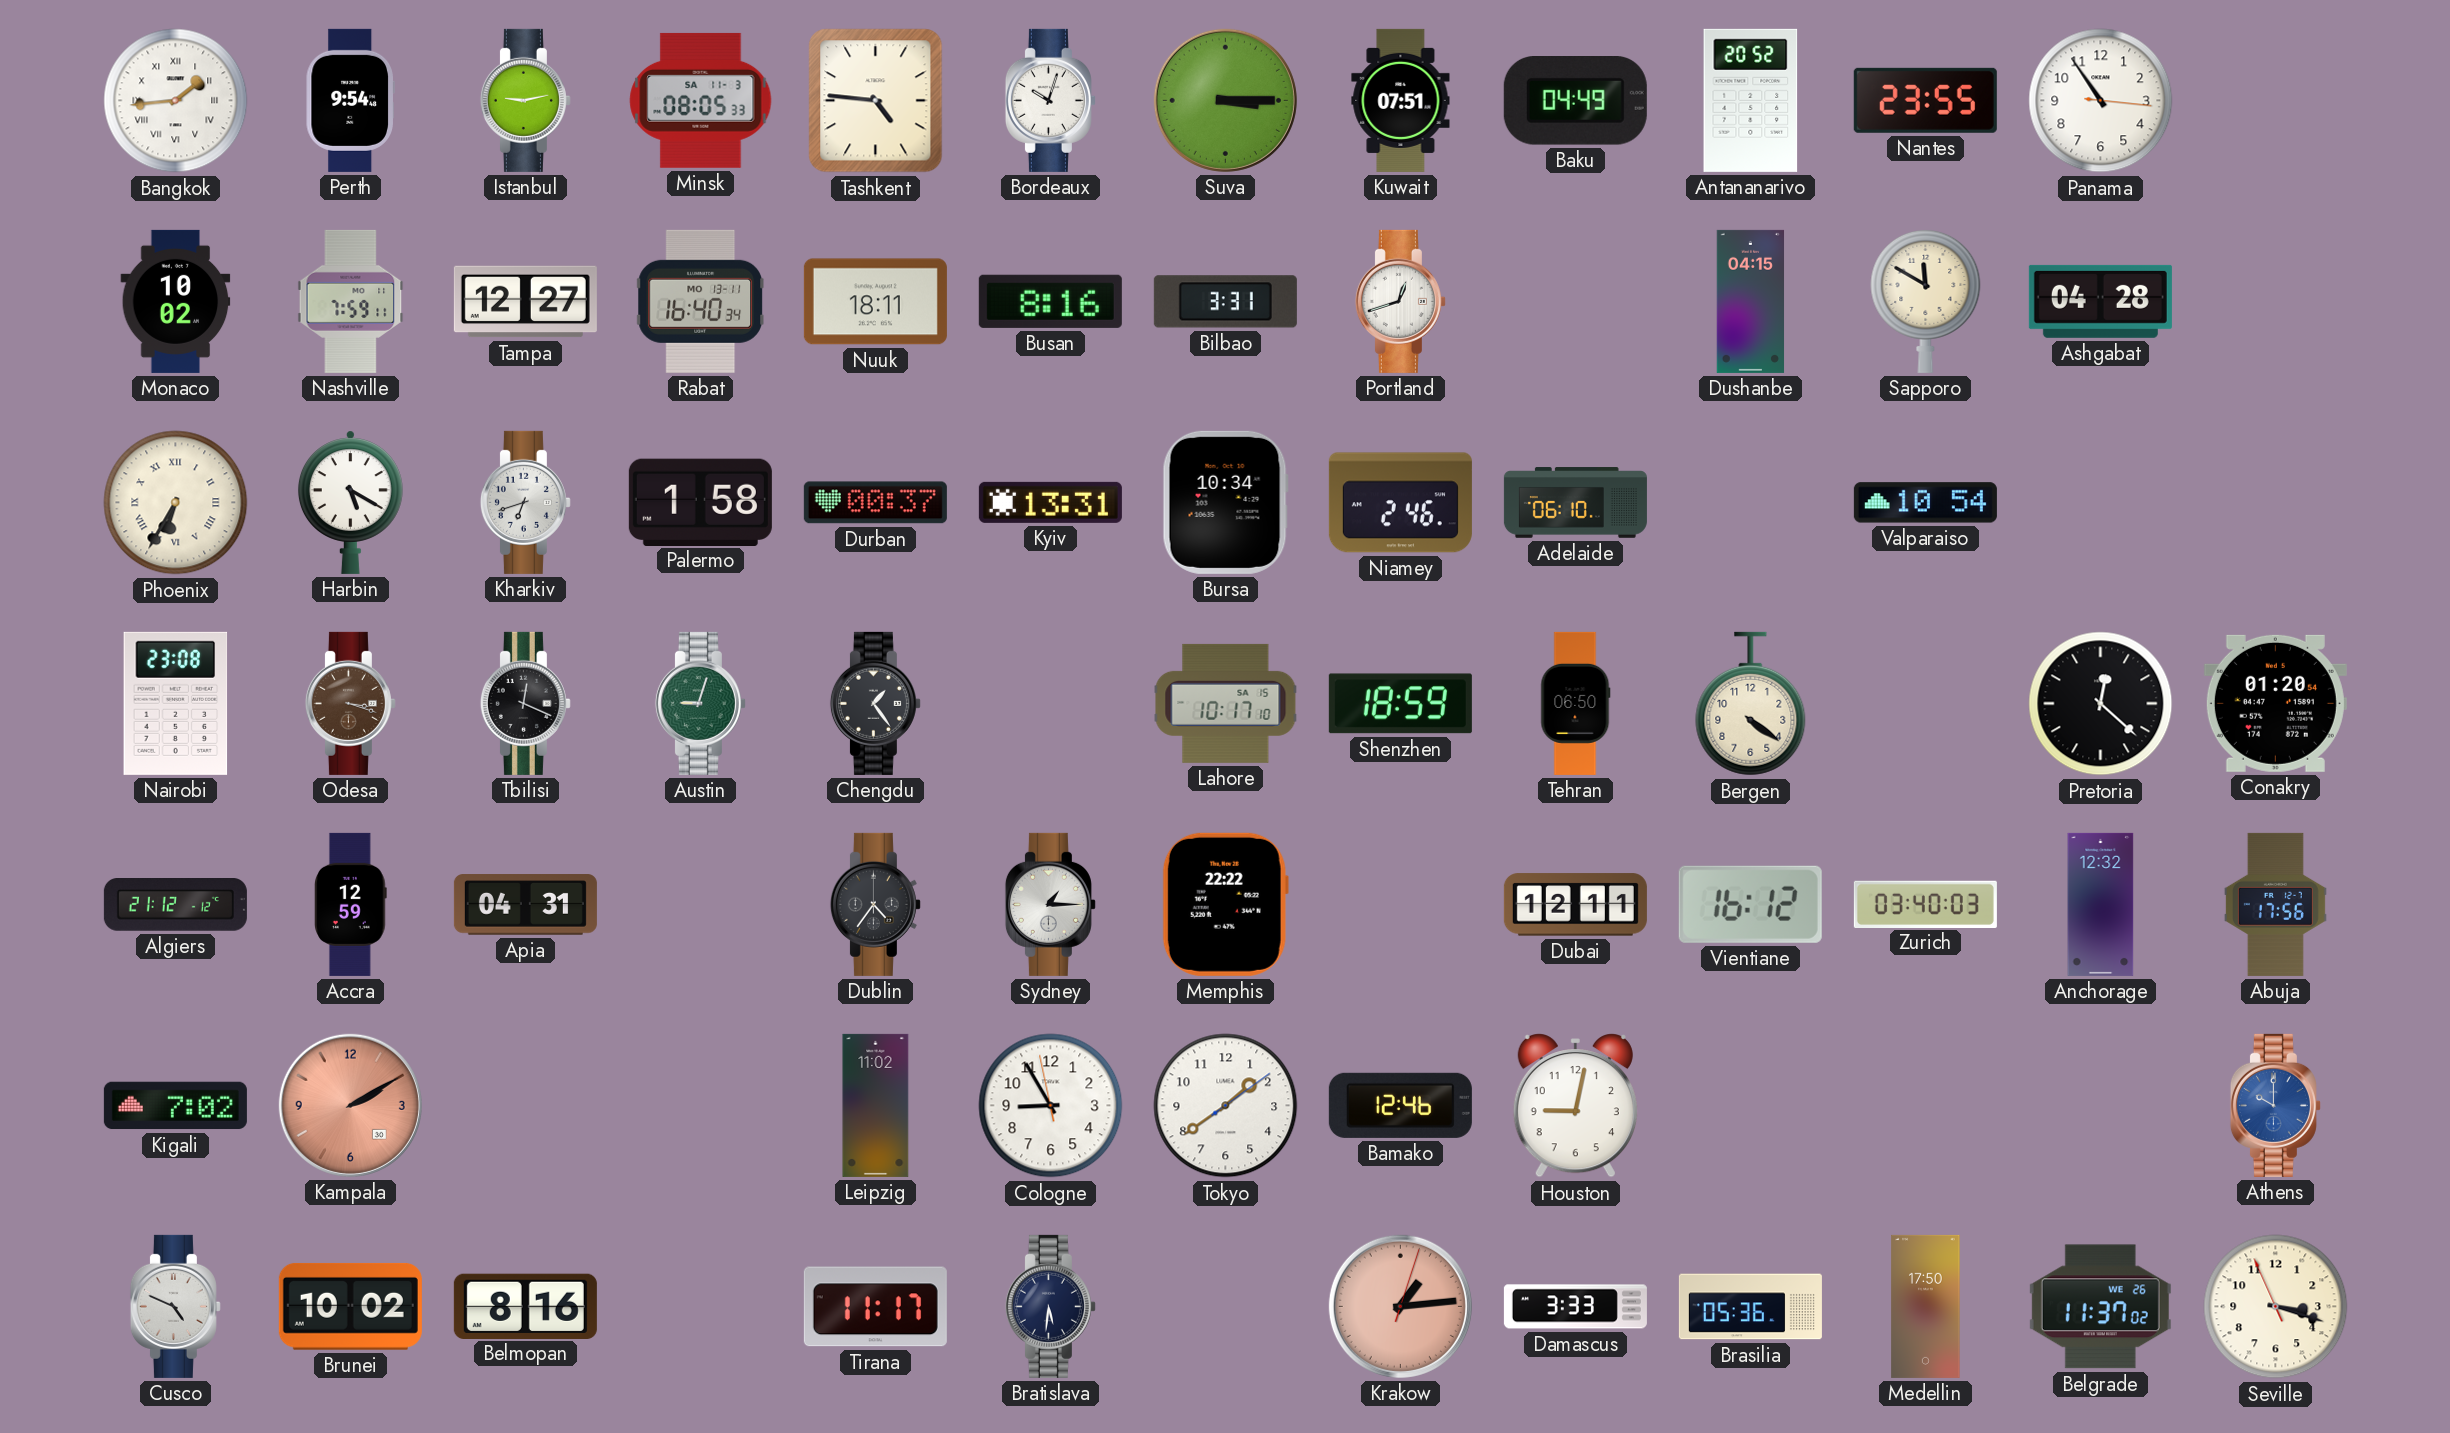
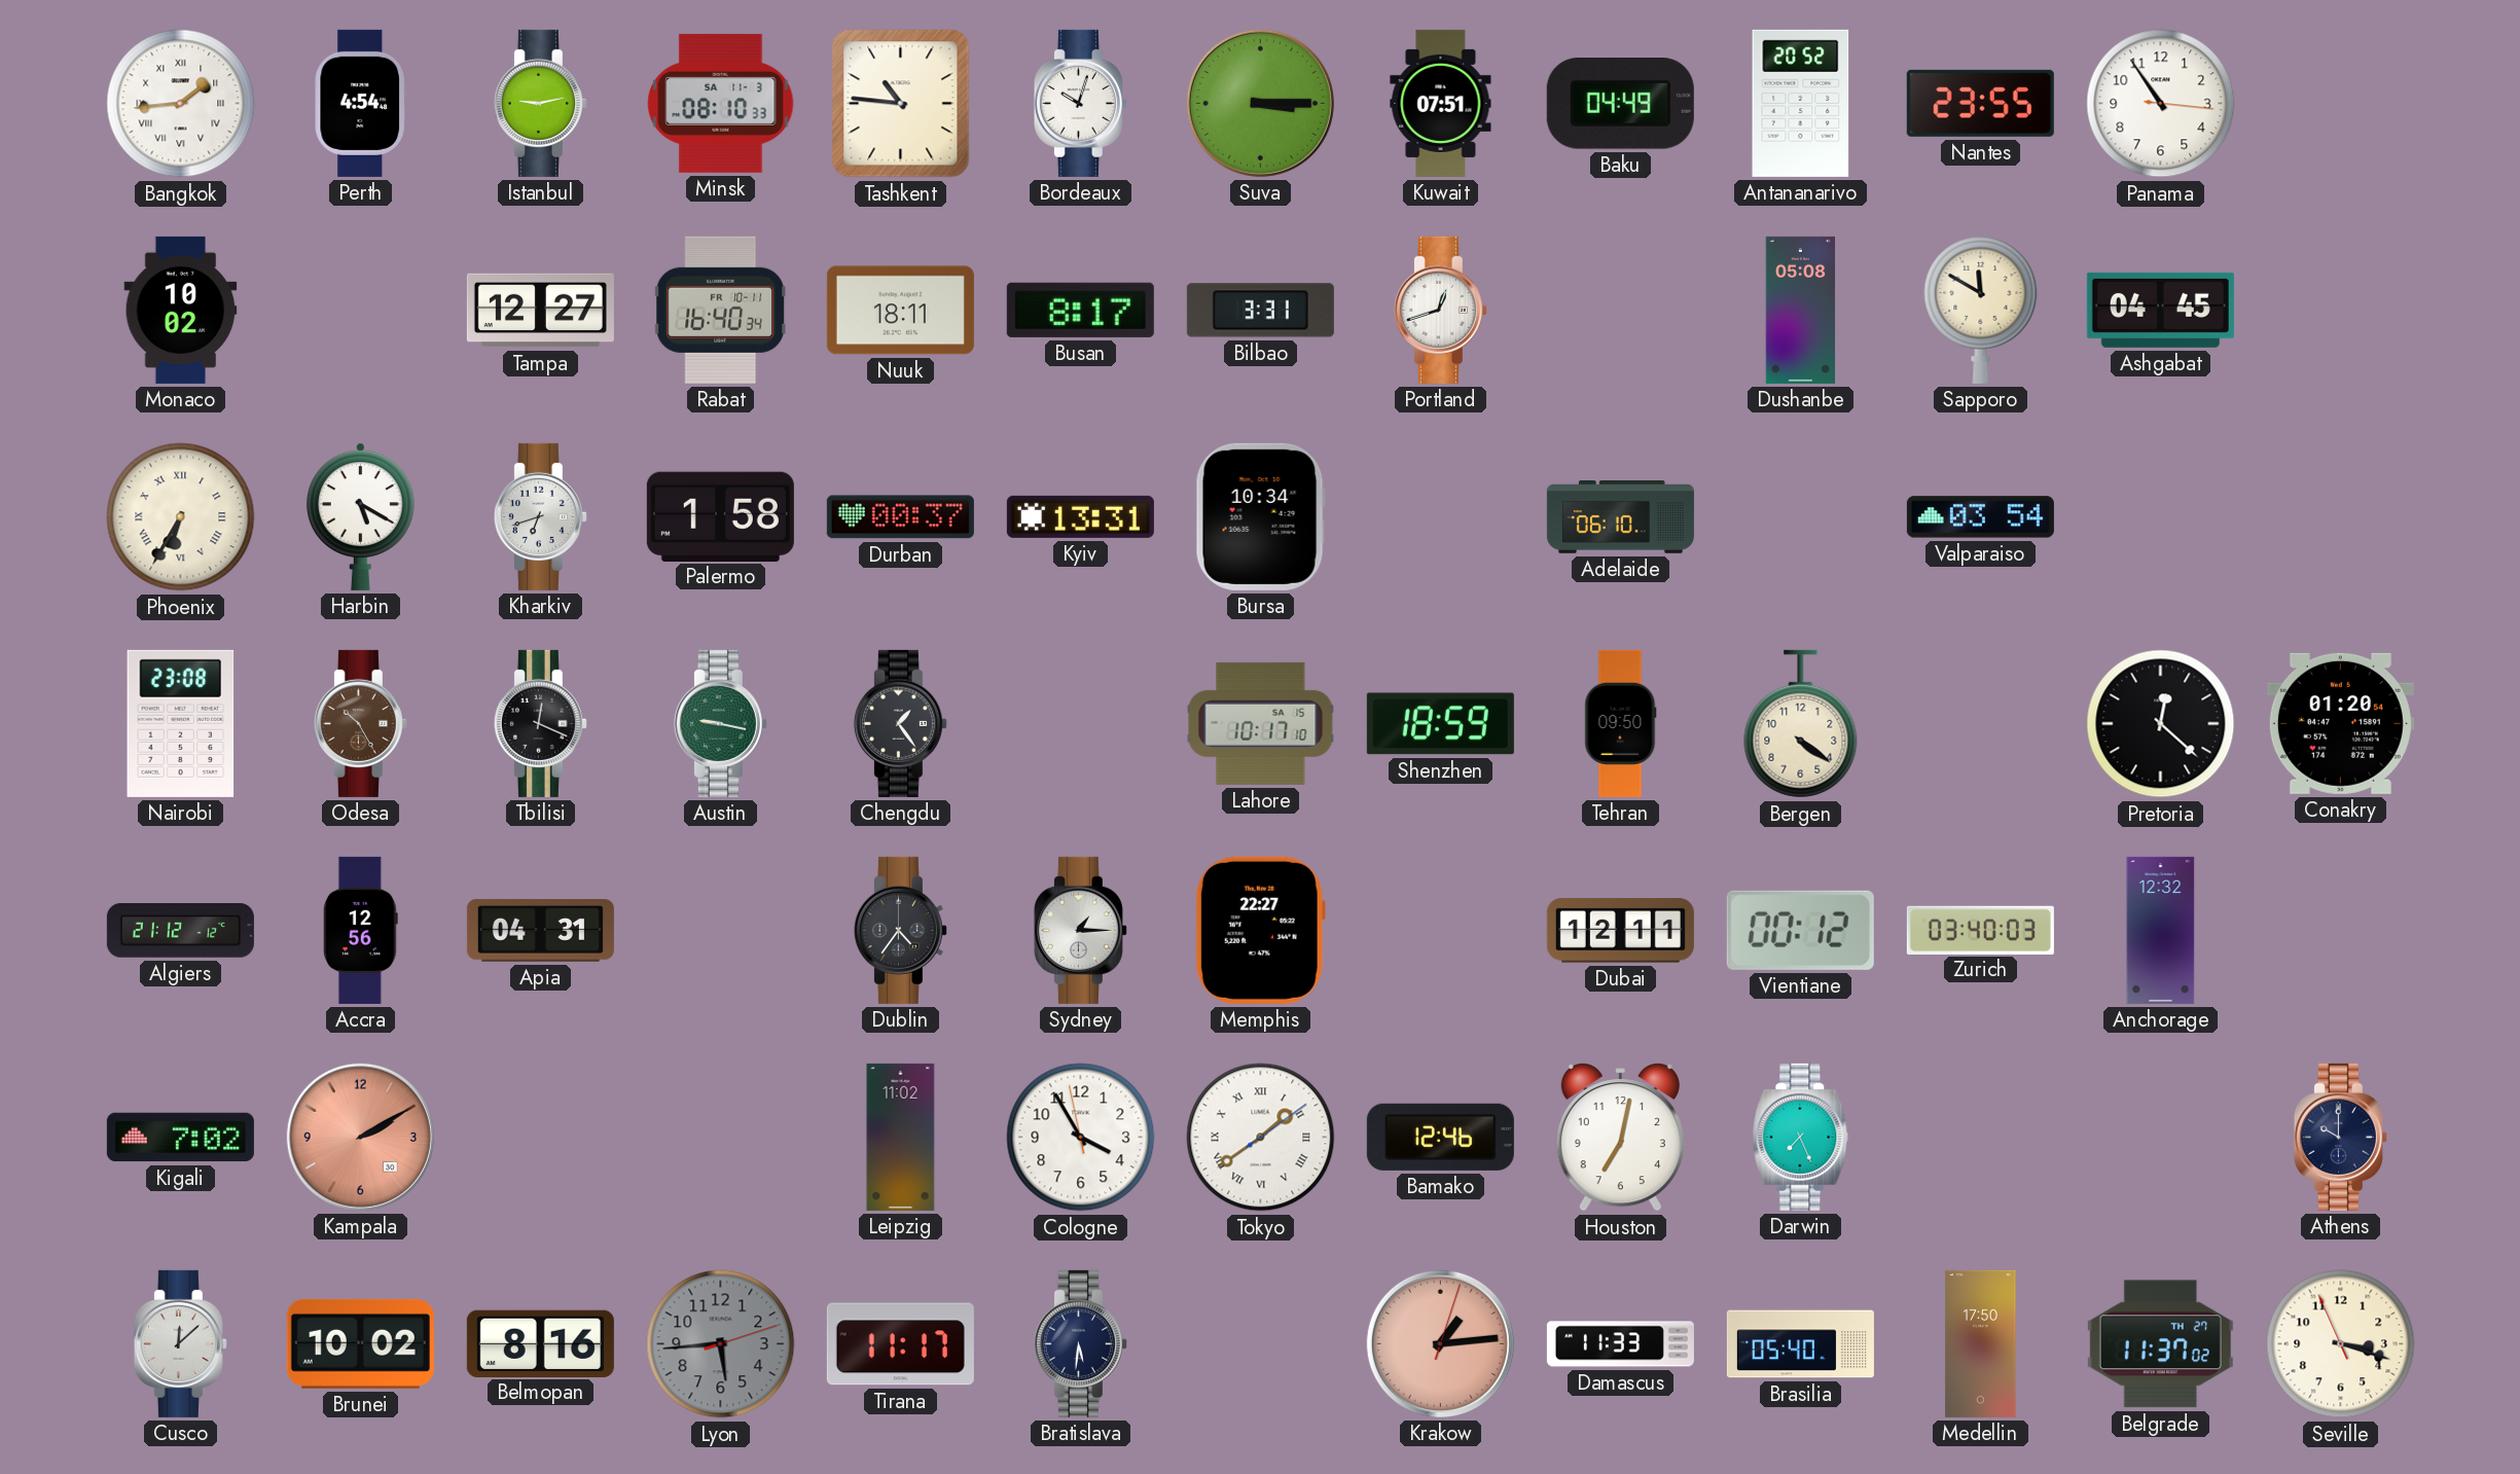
Perth: 9:54 -> 4:54 (360, 103)
Minsk: 08:05 -> 08:10 (721, 103)
Tashkent: 4:46 -> 10:46 (901, 104)
Nashville: 7:59 -> none (351, 301)
Rabat date: MO 13-11 -> FR 10-11 (720, 310)
Busan: 8:16 -> 8:17 (1080, 310)
Dushanbe: 04:15 -> 05:08 (1801, 310)
Ashgabat: 04:28 -> 04:45 (2160, 310)
Niamey: 2:46 -> none (1400, 503)
Valparaiso: 10:54 -> 03:54 (1980, 517)
Odesa: 3:18 -> 10:25 (360, 723)
Austin: 9:03 -> 9:17 (720, 723)
Tehran: 06:50 -> 09:50 (1621, 723)
Accra: 12:59 -> 12:56 (361, 930)
Memphis: 22:22 -> 22:27 (1260, 930)
Vientiane: 16:12 -> 00:12 (1800, 930)
Abuja: 17:56 -> none (2275, 904)
Cologne: 8:54 -> 3:54 (1081, 1138)
Tokyo numerals: Arabic -> Roman (1261, 1138)
Houston: 9:02 -> 7:02 (1620, 1138)
Darwin: none -> 7:26 (1801, 1137)
Athens dial: blue -> navy (2340, 1137)
Cusco: 4:49 -> 12:08 (180, 1343)
Lyon: none -> 5:44 (721, 1344)
Damascus: 3:33 -> 11:33 (1620, 1344)
Brasilia: 05:36 -> 05:40 (1800, 1344)
Belgrade date: WE 26 -> TH 27 (2160, 1344)
